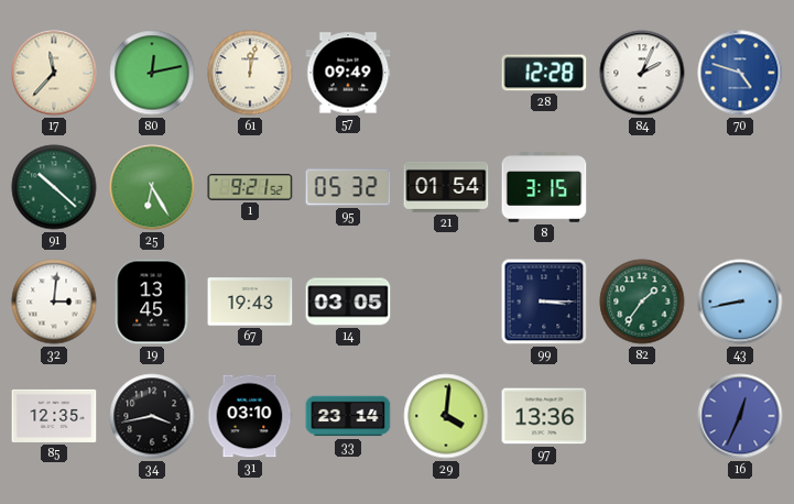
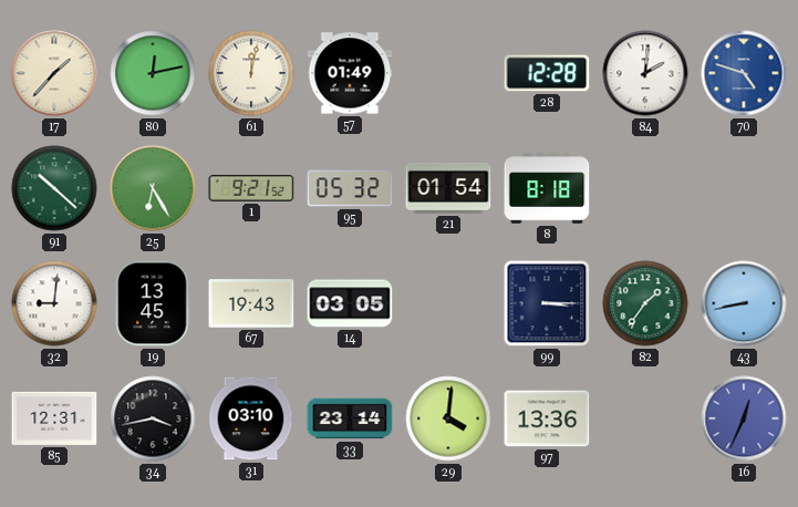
17: 11:37 -> 1:37 (54, 73)
57: 09:49 -> 01:49 (350, 73)
84: 2:04 -> 2:01 (645, 73)
8: 3:15 -> 8:18 (547, 188)
32: 3:01 -> 9:01 (54, 303)
85: 12:35 -> 12:31 (54, 418)
